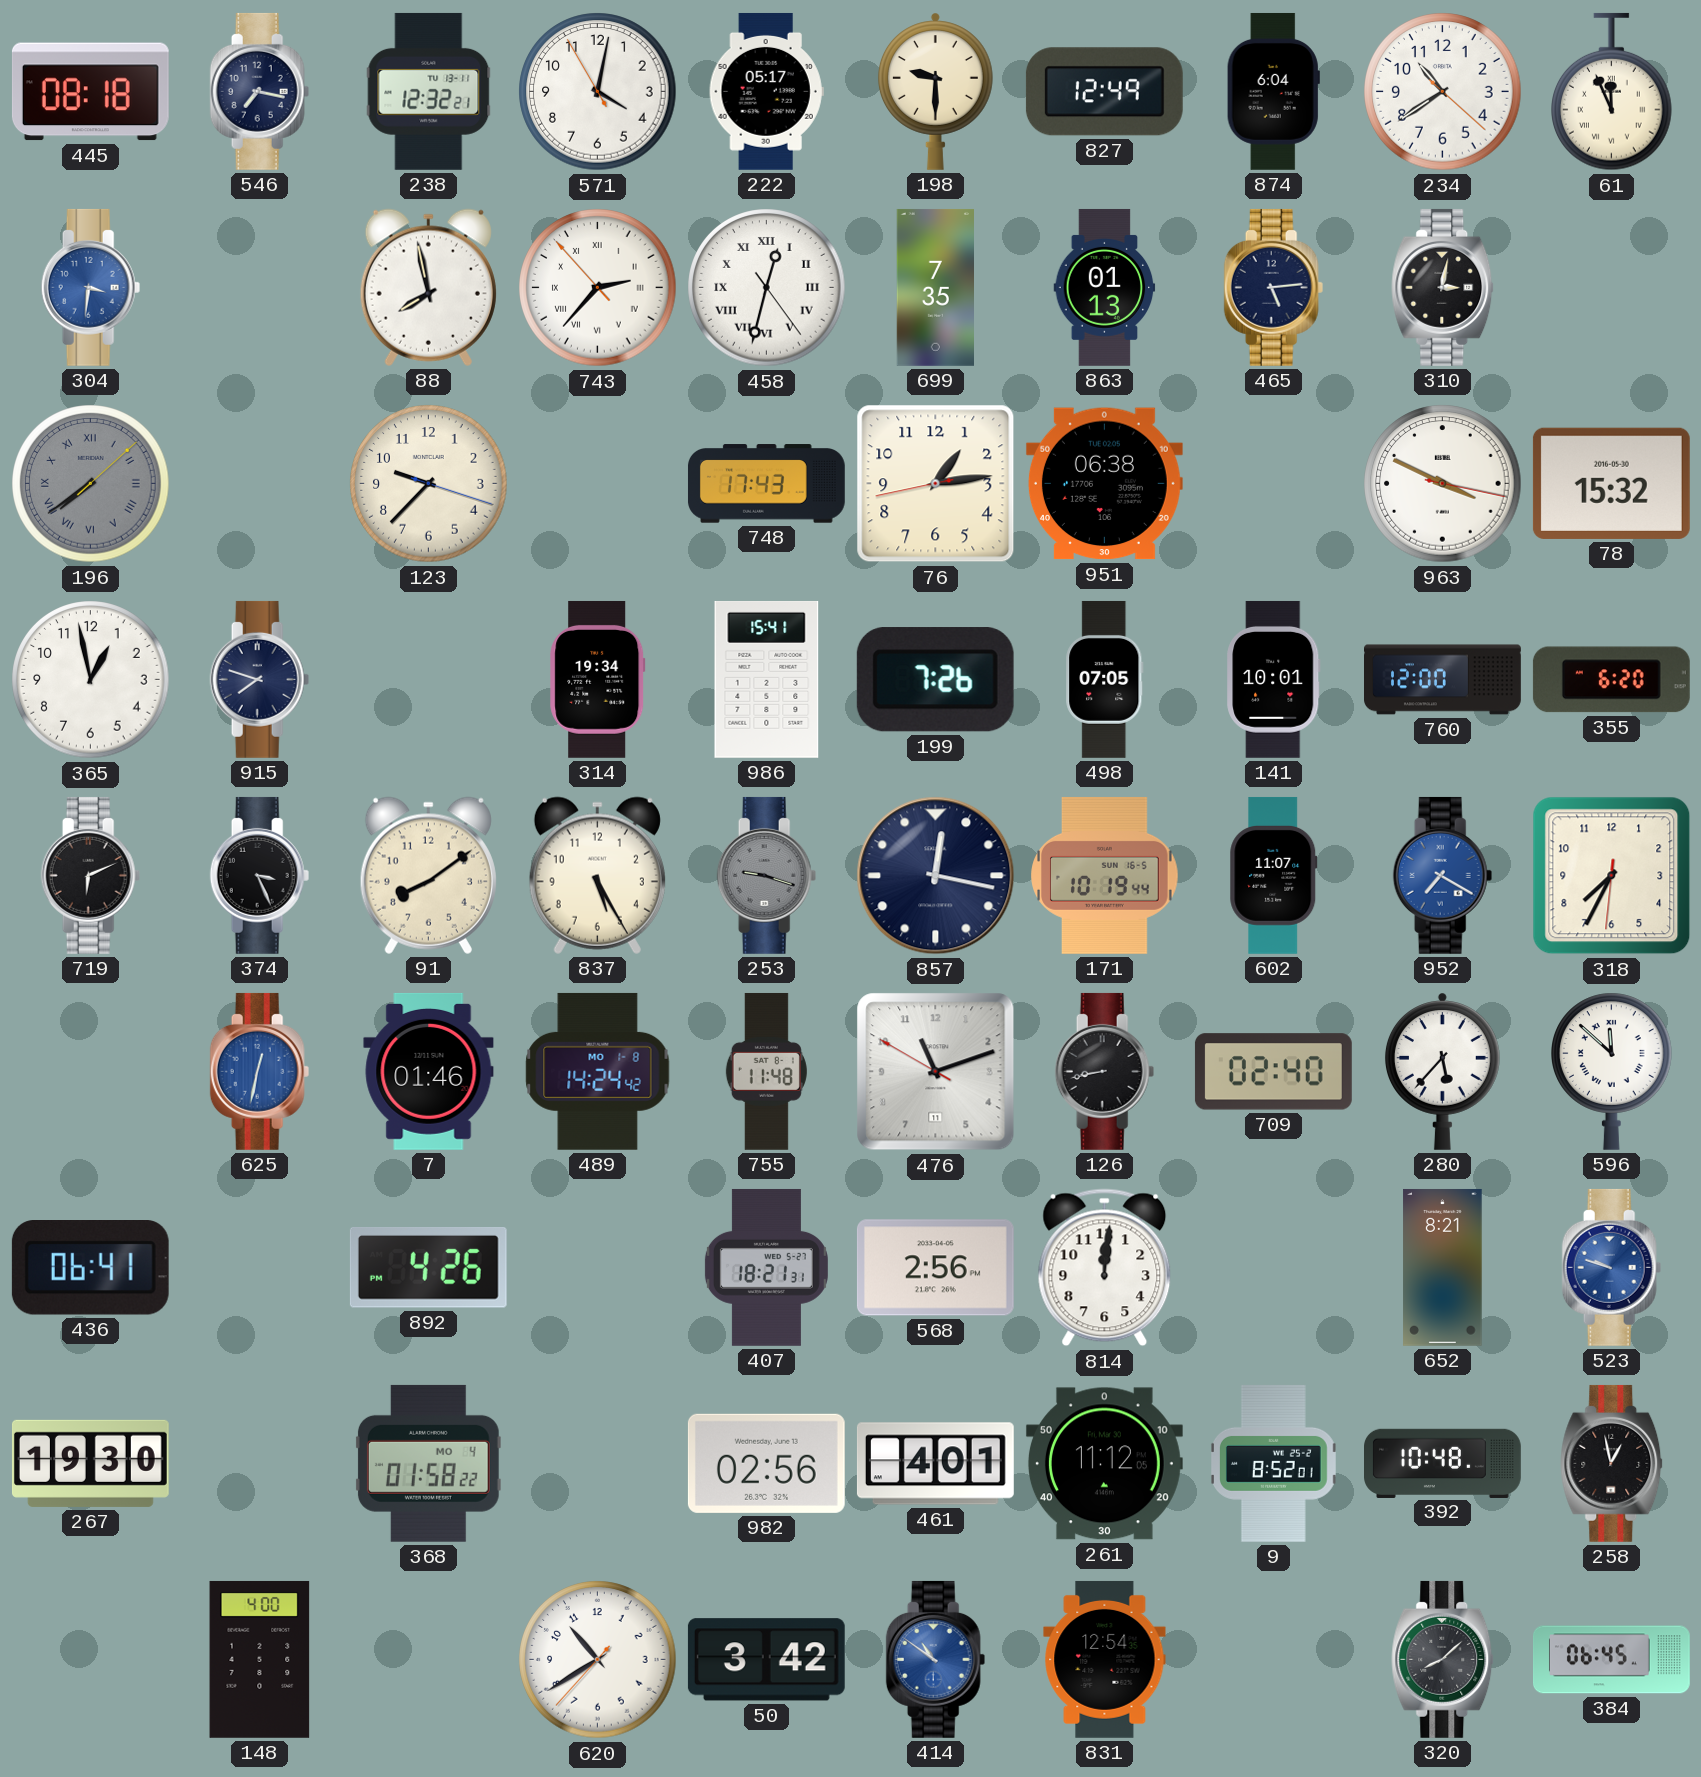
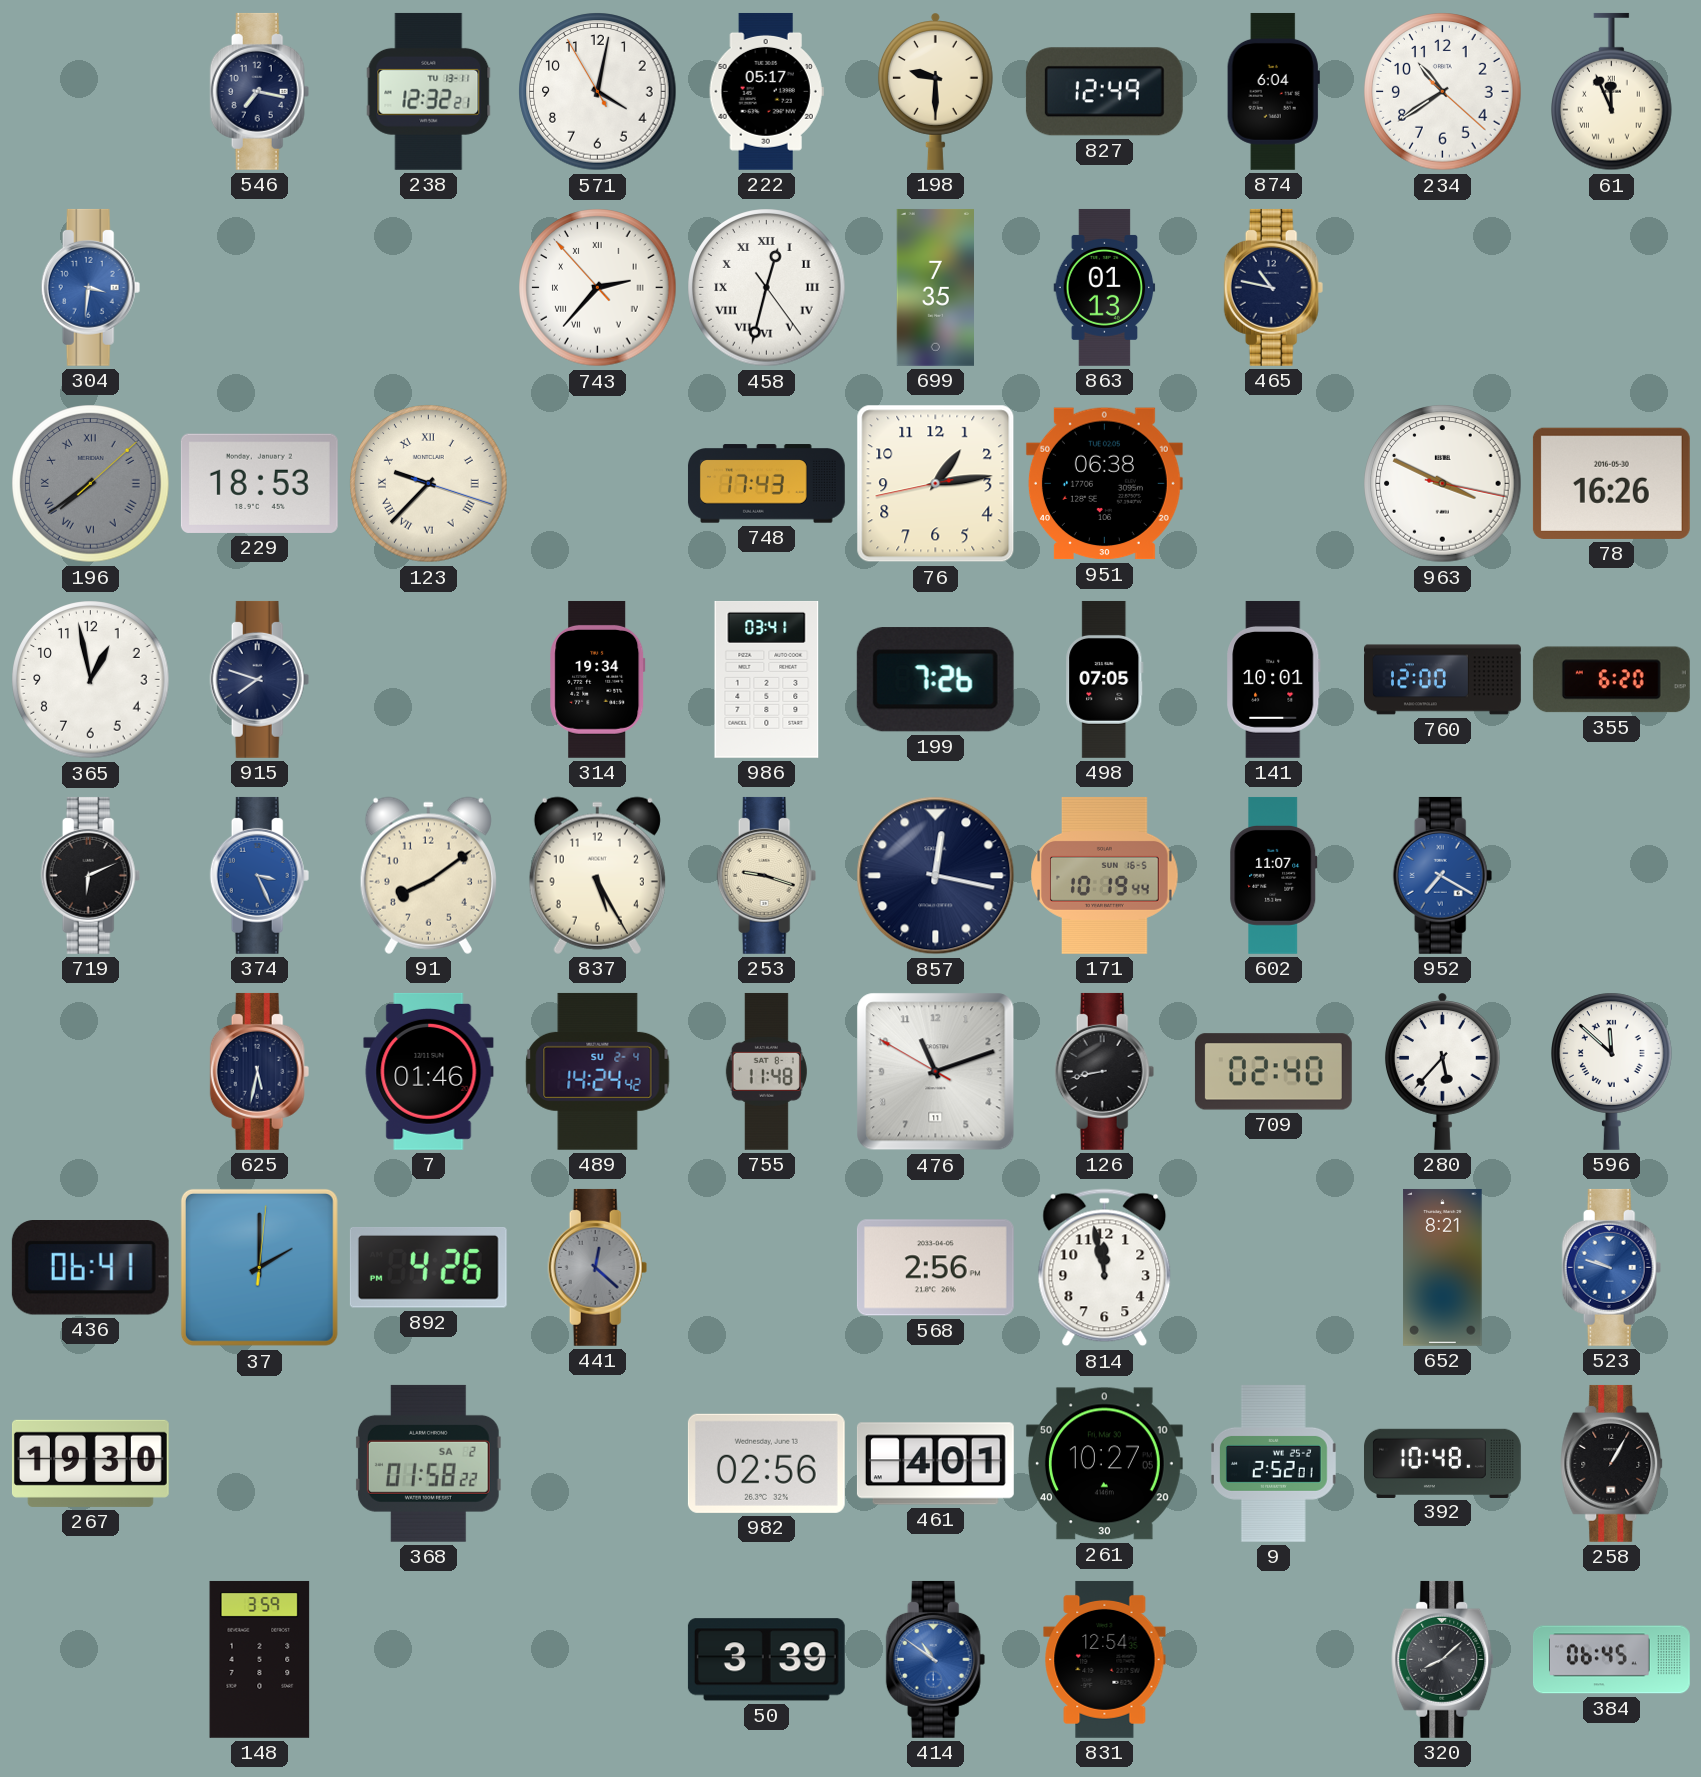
445: 08:18 -> none (90, 92)
88: 7:58 -> none (428, 287)
465: 5:14 -> 10:47 (1274, 287)
310: 3:02 -> none (1443, 287)
229: none -> 18:53 (259, 483)
123 numerals: Arabic -> Roman (429, 484)
78: 15:32 -> 16:26 (1611, 483)
986: 15:41 -> 03:41 (767, 679)
374 dial: black -> blue (260, 875)
253 dial: grey -> cream (767, 875)
318: 7:34 -> none (1612, 876)
625: 12:32 -> 5:32 (260, 1071)
625 dial: blue -> navy (260, 1071)
489 date: MO 1-8 -> SU 2-4 (598, 1071)
37: none -> 2:00 (259, 1267)
441: none -> 12:22 (598, 1267)
407: 18:21 -> none (766, 1267)
814: 12:01 -> 11:58 (1105, 1268)
368 date: MO 4 -> SA 2 (428, 1463)
261: 11:12 -> 10:27 (1104, 1464)
9: 8:52 -> 2:52 (1273, 1463)
258: 12:58 -> 1:05 (1612, 1463)
148: 4:00 -> 3:59 (260, 1659)
620: 10:39 -> none (598, 1660)
50: 3:42 -> 3:39 (766, 1660)
